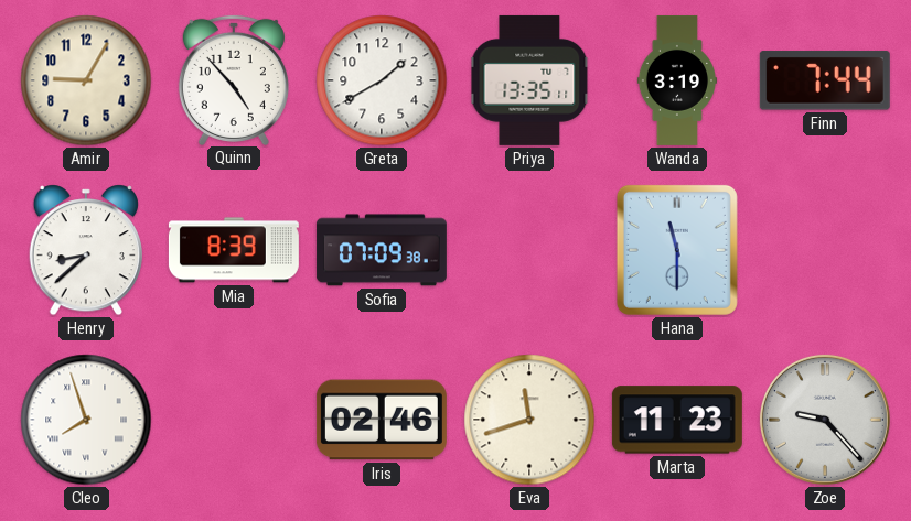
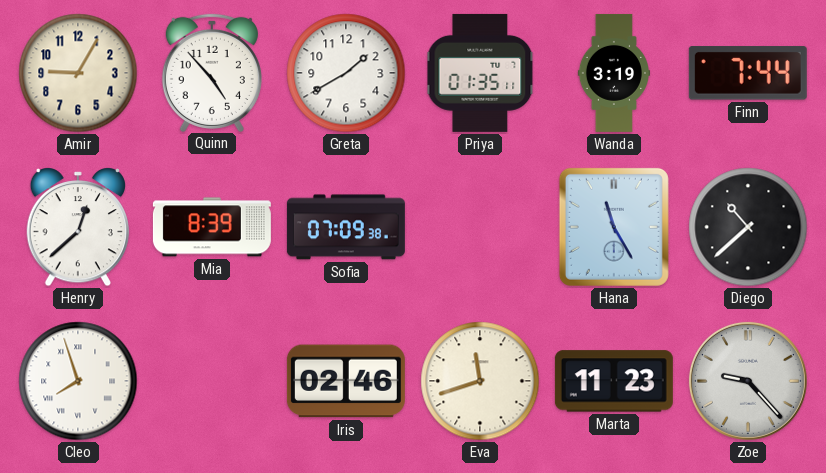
Priya: 13:35 -> 01:35 (480, 73)
Henry: 8:38 -> 12:38 (77, 227)
Hana: 11:30 -> 11:25 (614, 227)
Diego: none -> 10:38 (748, 227)
